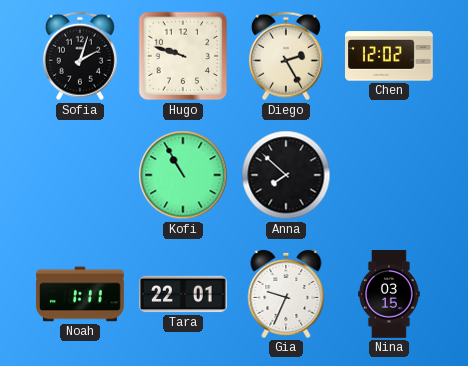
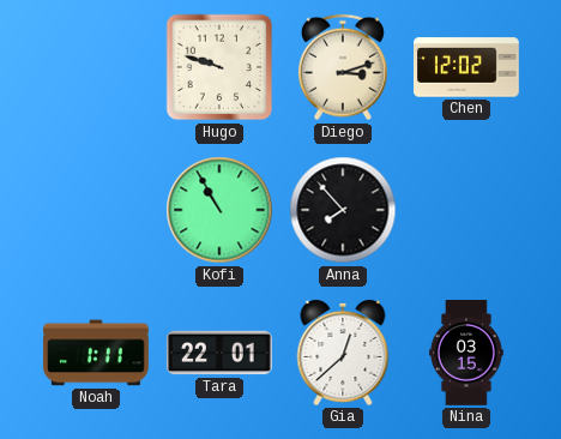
Sofia: 2:03 -> none (80, 56)
Diego: 2:25 -> 3:12 (343, 67)
Anna: 7:52 -> 7:53 (343, 210)
Gia: 9:34 -> 12:38 (343, 353)
